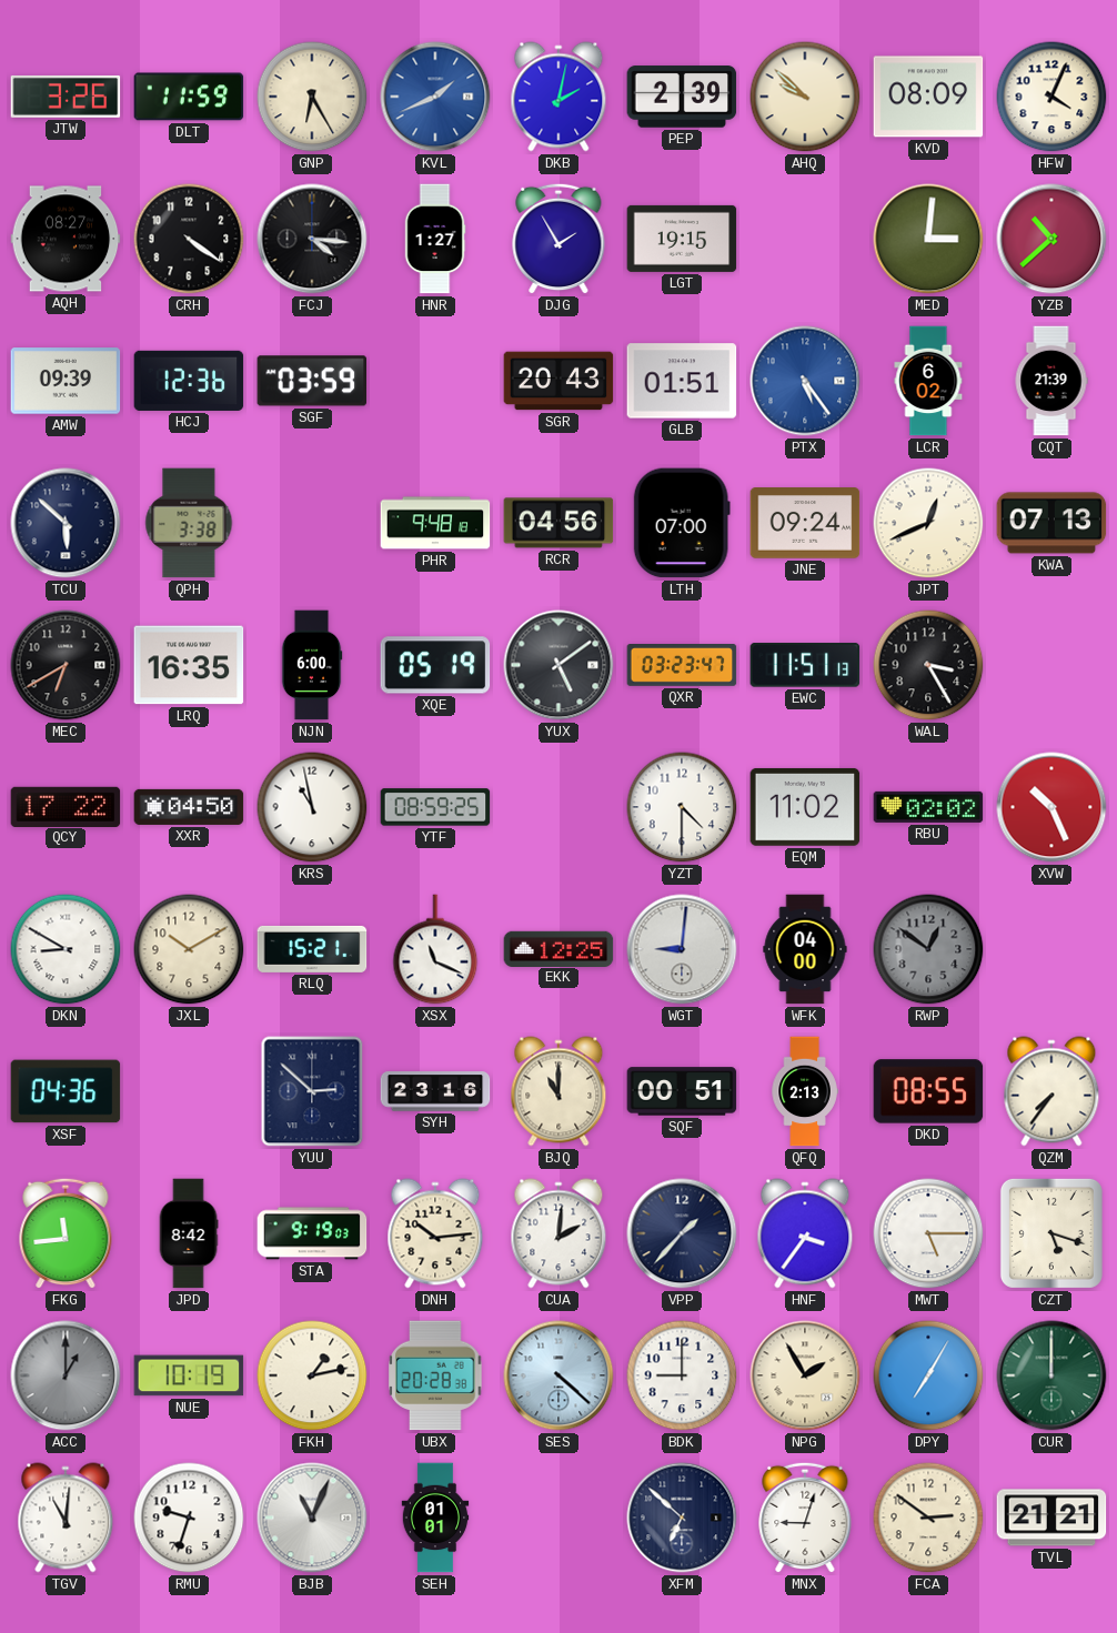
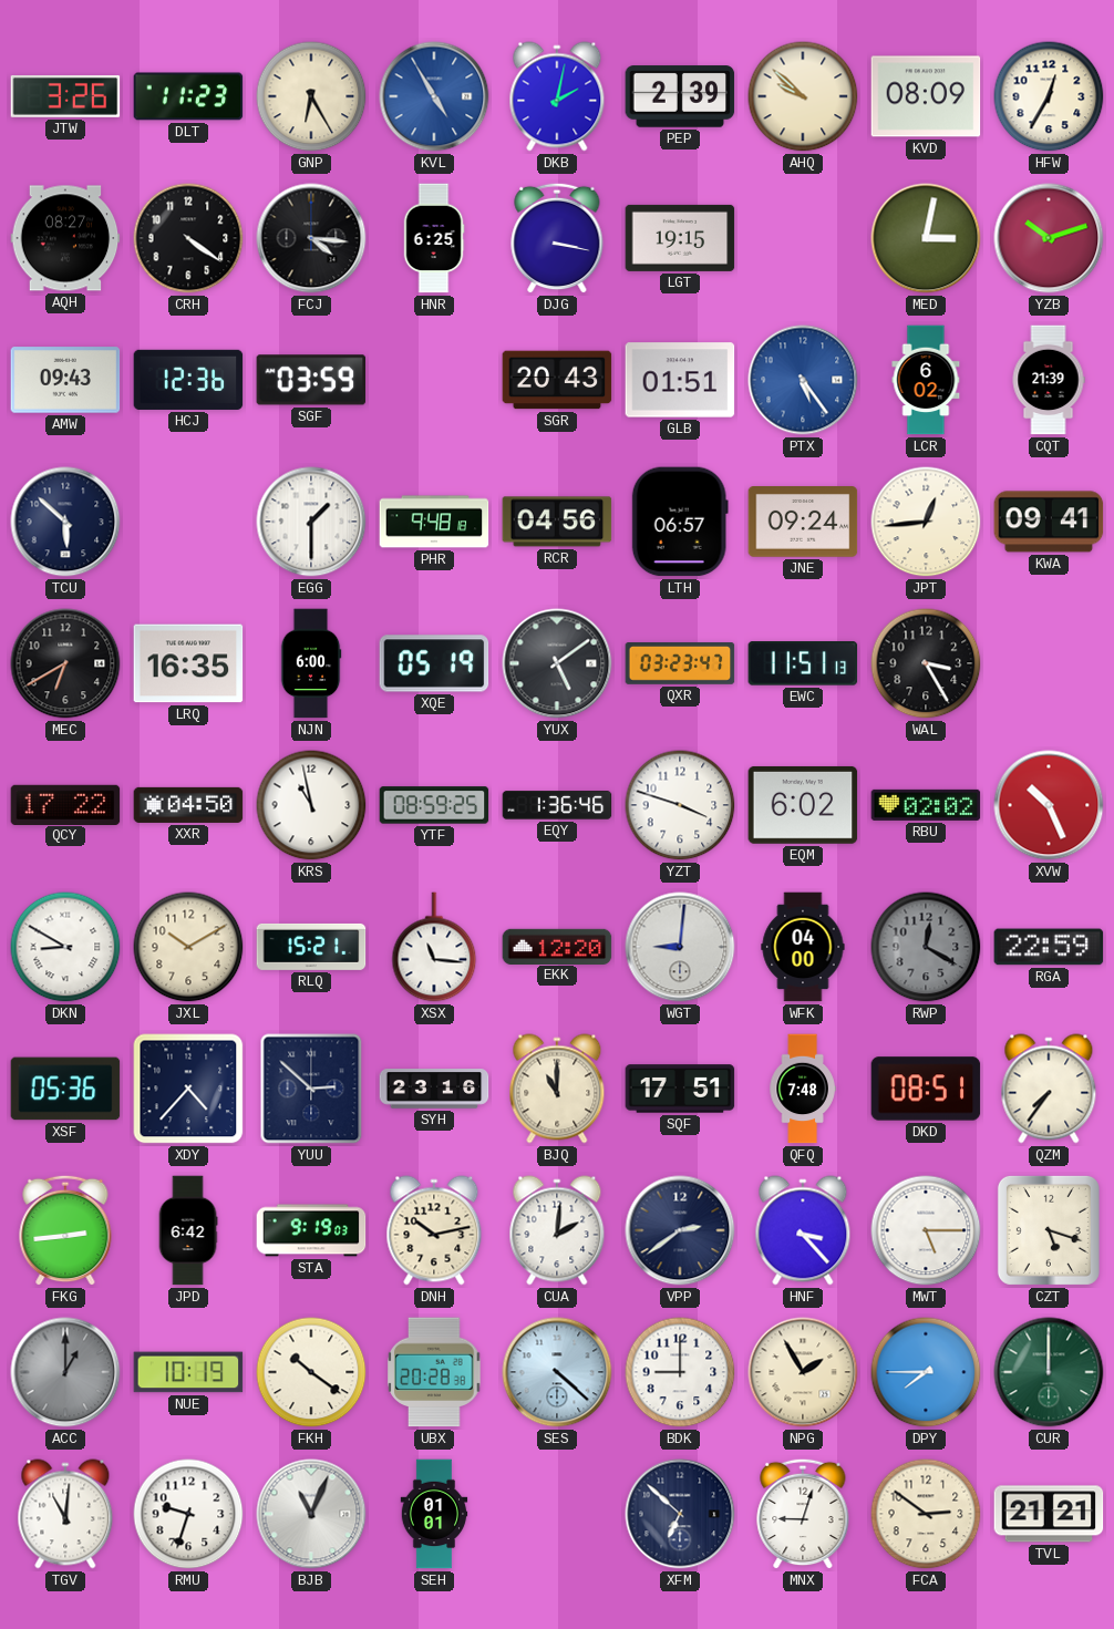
DLT: 11:59 -> 11:23 (188, 96)
KVL: 1:41 -> 4:55 (434, 96)
HFW: 4:04 -> 12:35 (1049, 96)
HNR: 1:27 -> 6:25 (434, 238)
DJG: 1:55 -> 3:17 (557, 238)
MED: 3:01 -> 3:02 (926, 238)
YZB: 10:38 -> 10:12 (1049, 238)
AMW: 09:39 -> 09:43 (65, 380)
QPH: 3:38 -> none (189, 523)
EGG: none -> 1:30 (311, 522)
LTH: 07:00 -> 06:57 (680, 522)
JPT: 12:41 -> 12:44 (926, 522)
KWA: 07:13 -> 09:41 (1049, 522)
EQY: none -> 1:36 (557, 805)
YZT: 4:30 -> 3:48 (680, 805)
EQM: 11:02 -> 6:02 (803, 805)
XSX: 11:19 -> 11:16 (434, 947)
EKK: 12:25 -> 12:20 (557, 946)
RWP: 12:51 -> 12:20 (926, 947)
RGA: none -> 22:59 (1049, 947)
XSF: 04:36 -> 05:36 (65, 1089)
XDY: none -> 4:37 (188, 1089)
SQF: 00:51 -> 17:51 (680, 1089)
QFQ: 2:13 -> 7:48 (803, 1089)
DKD: 08:55 -> 08:51 (926, 1089)
FKG: 11:44 -> 2:44 (65, 1230)
JPD: 8:42 -> 6:42 (188, 1230)
DNH: 10:14 -> 10:13 (434, 1230)
VPP: 1:37 -> 2:39 (680, 1230)
HNF: 3:36 -> 3:23 (803, 1230)
FKH: 1:13 -> 10:21 (311, 1372)
DPY: 7:05 -> 7:45 (926, 1372)
